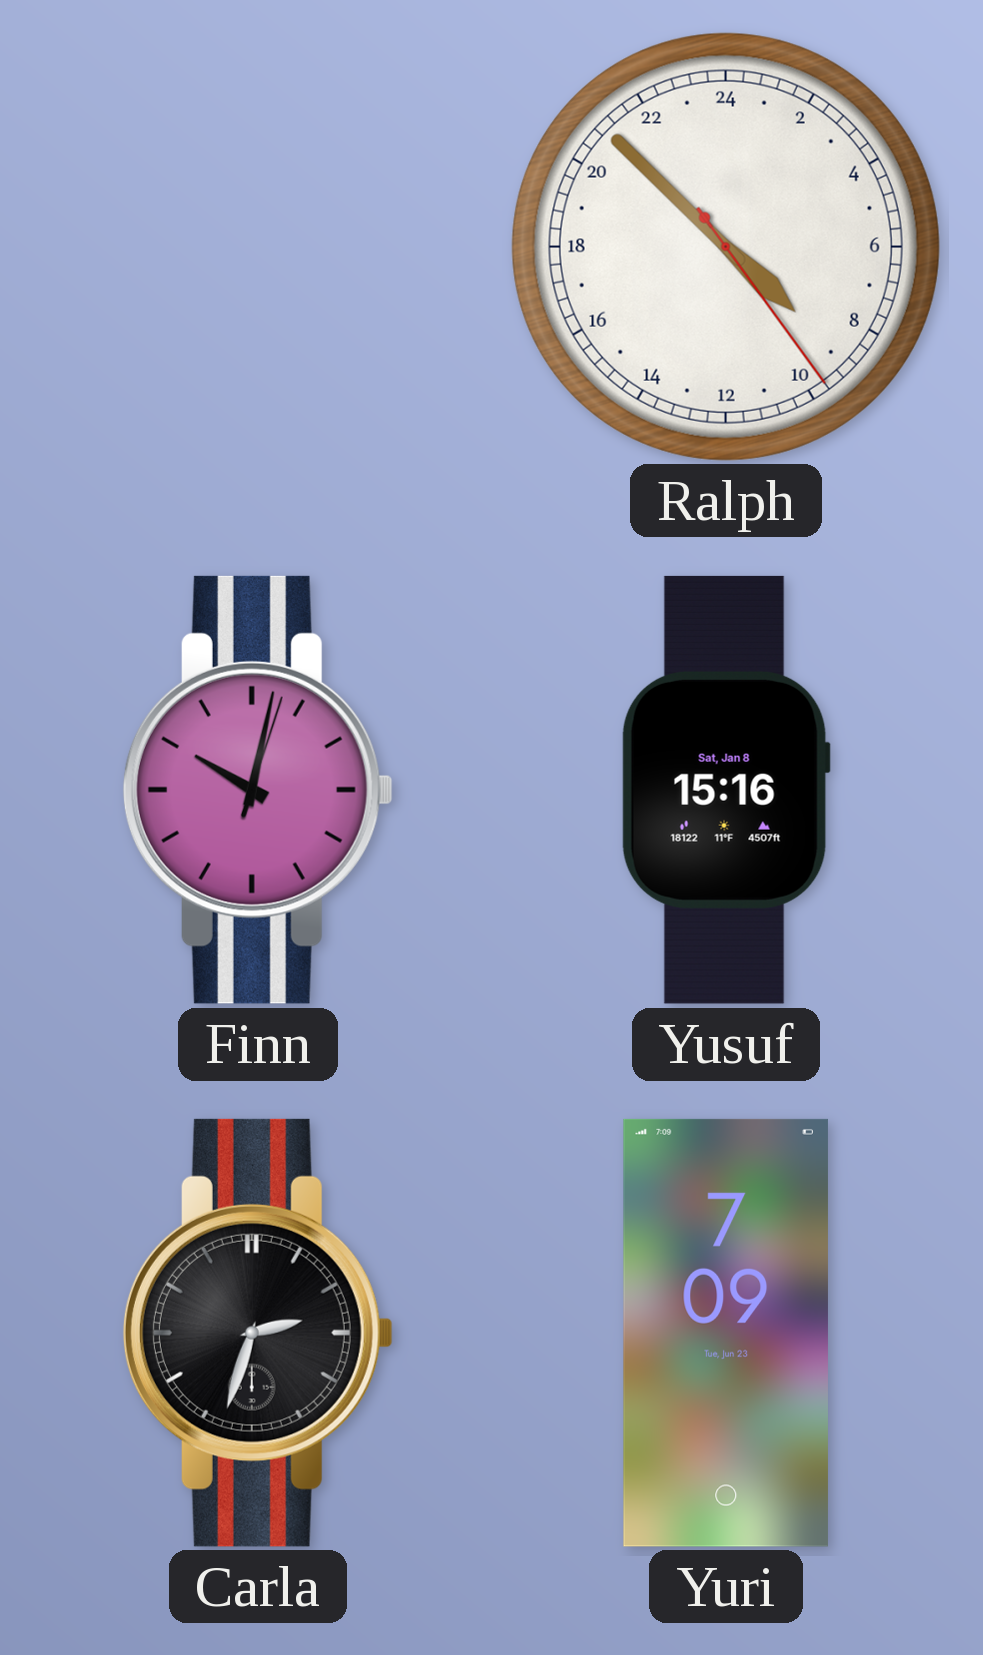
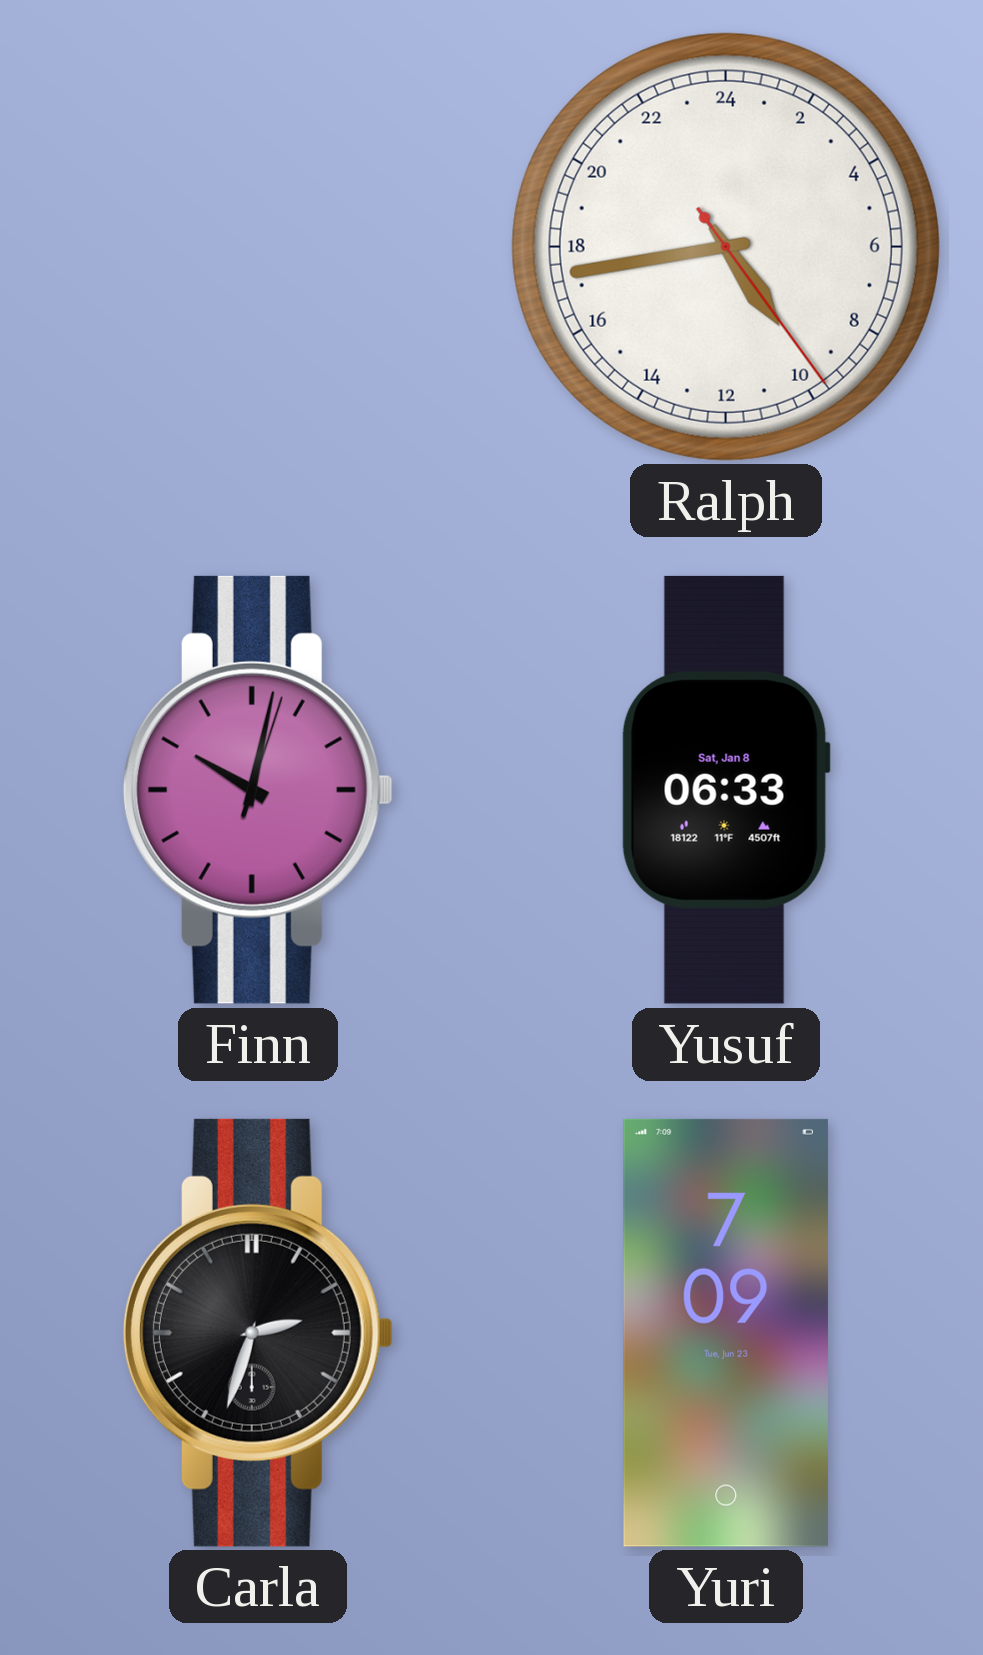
Ralph: 8:52 -> 9:43 (726, 247)
Yusuf: 15:16 -> 06:33 (726, 790)
